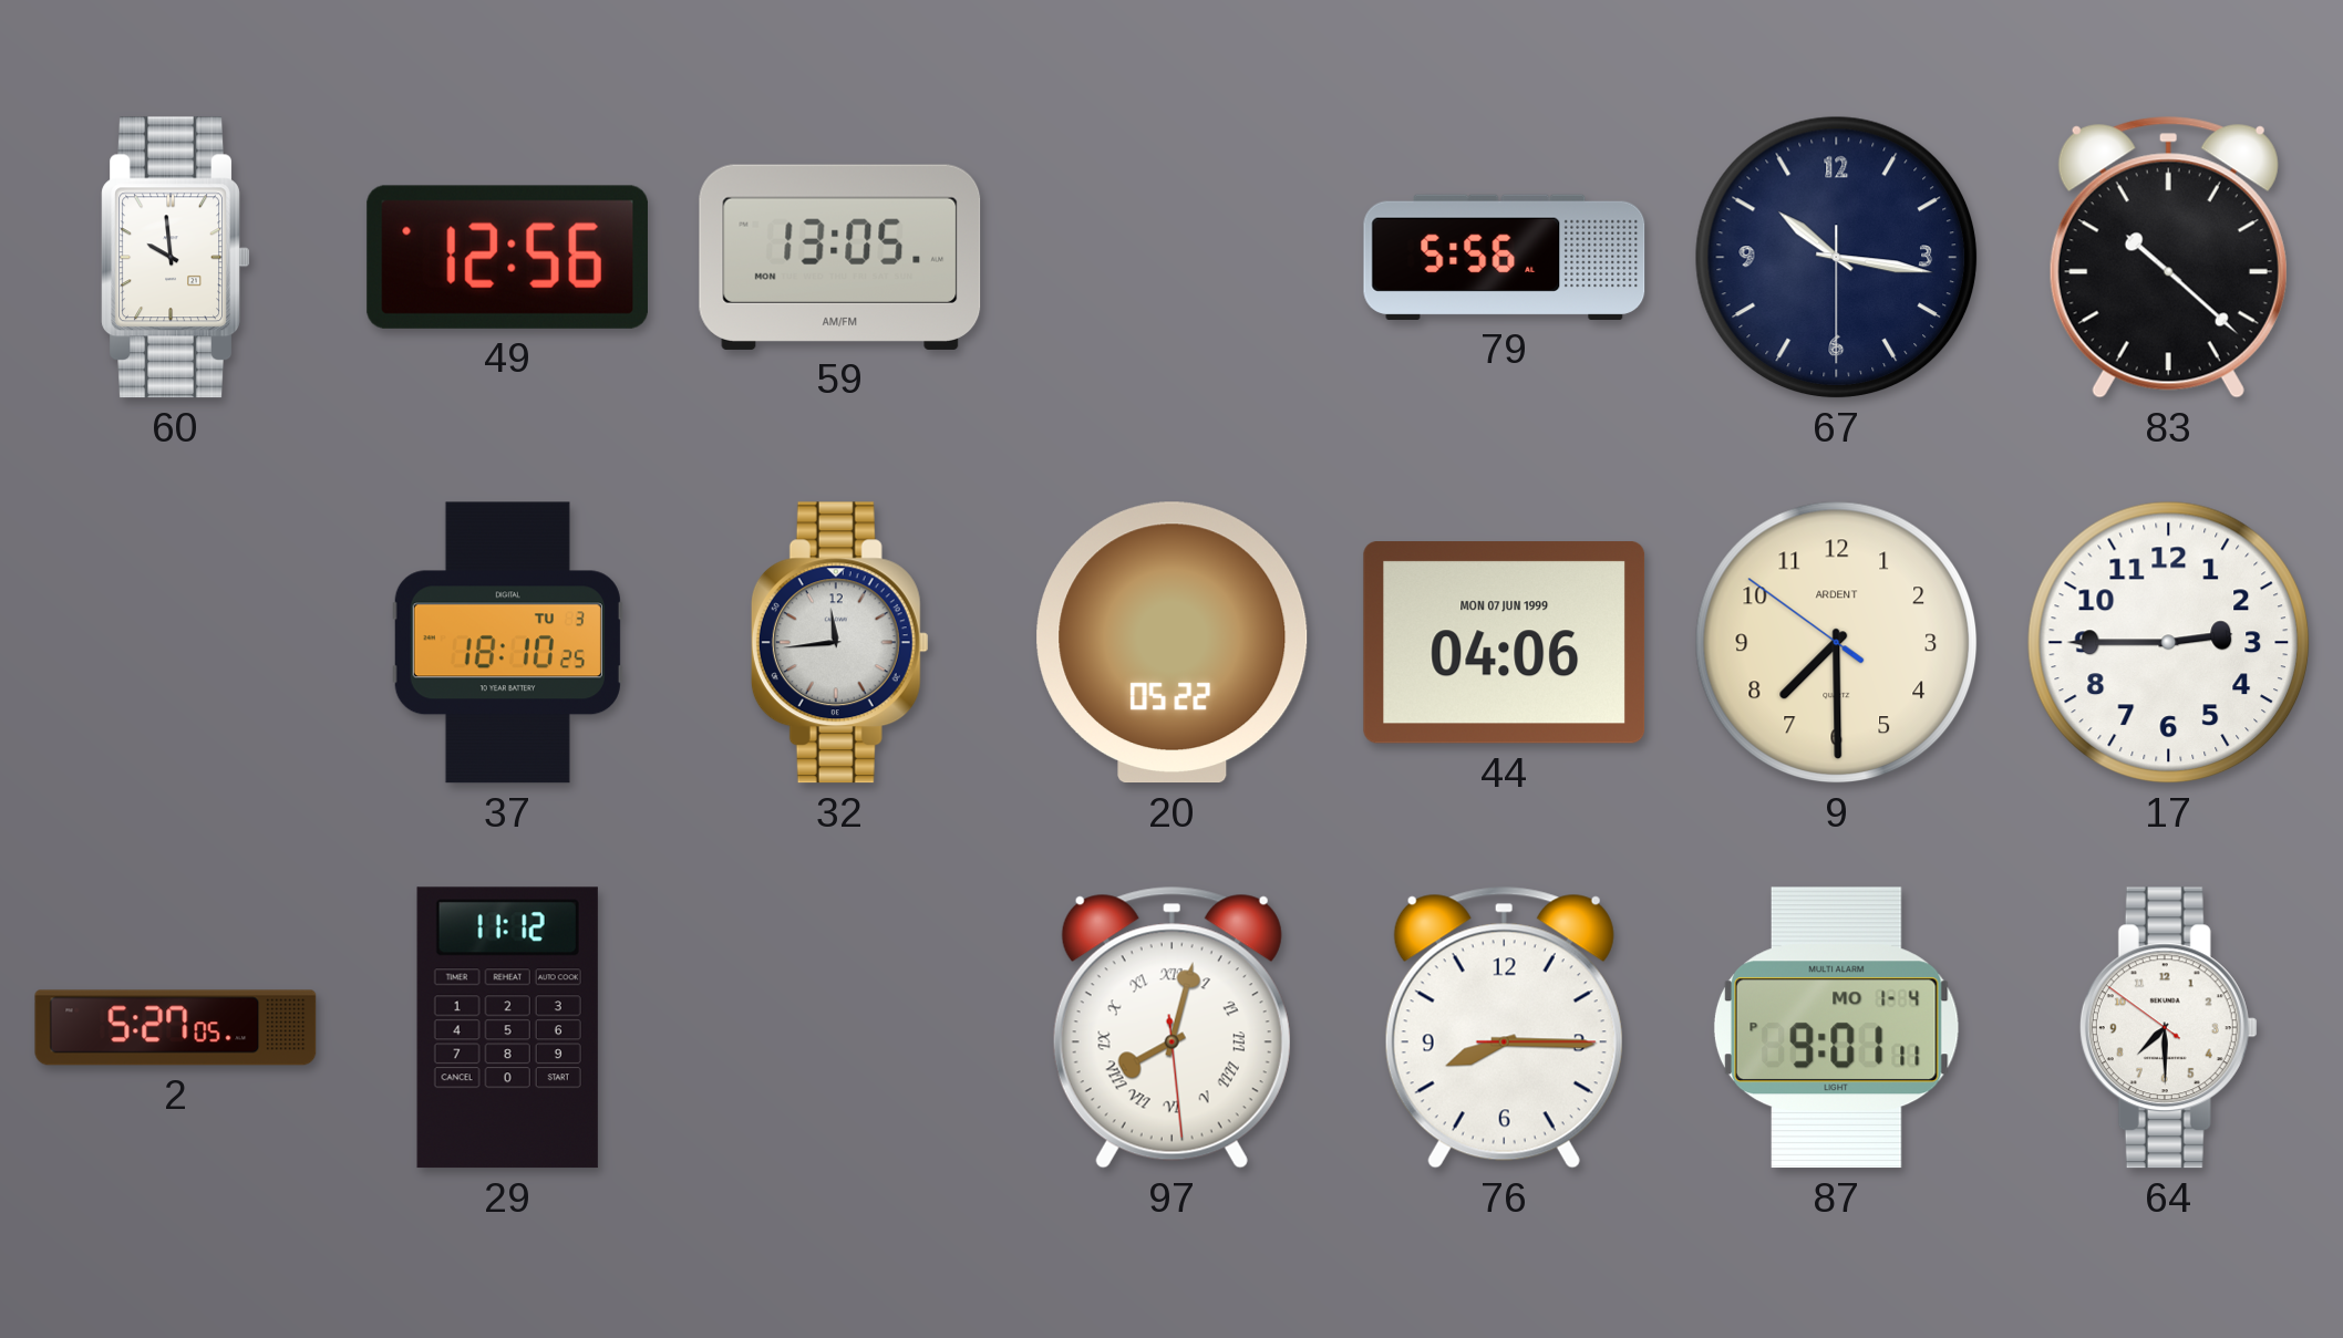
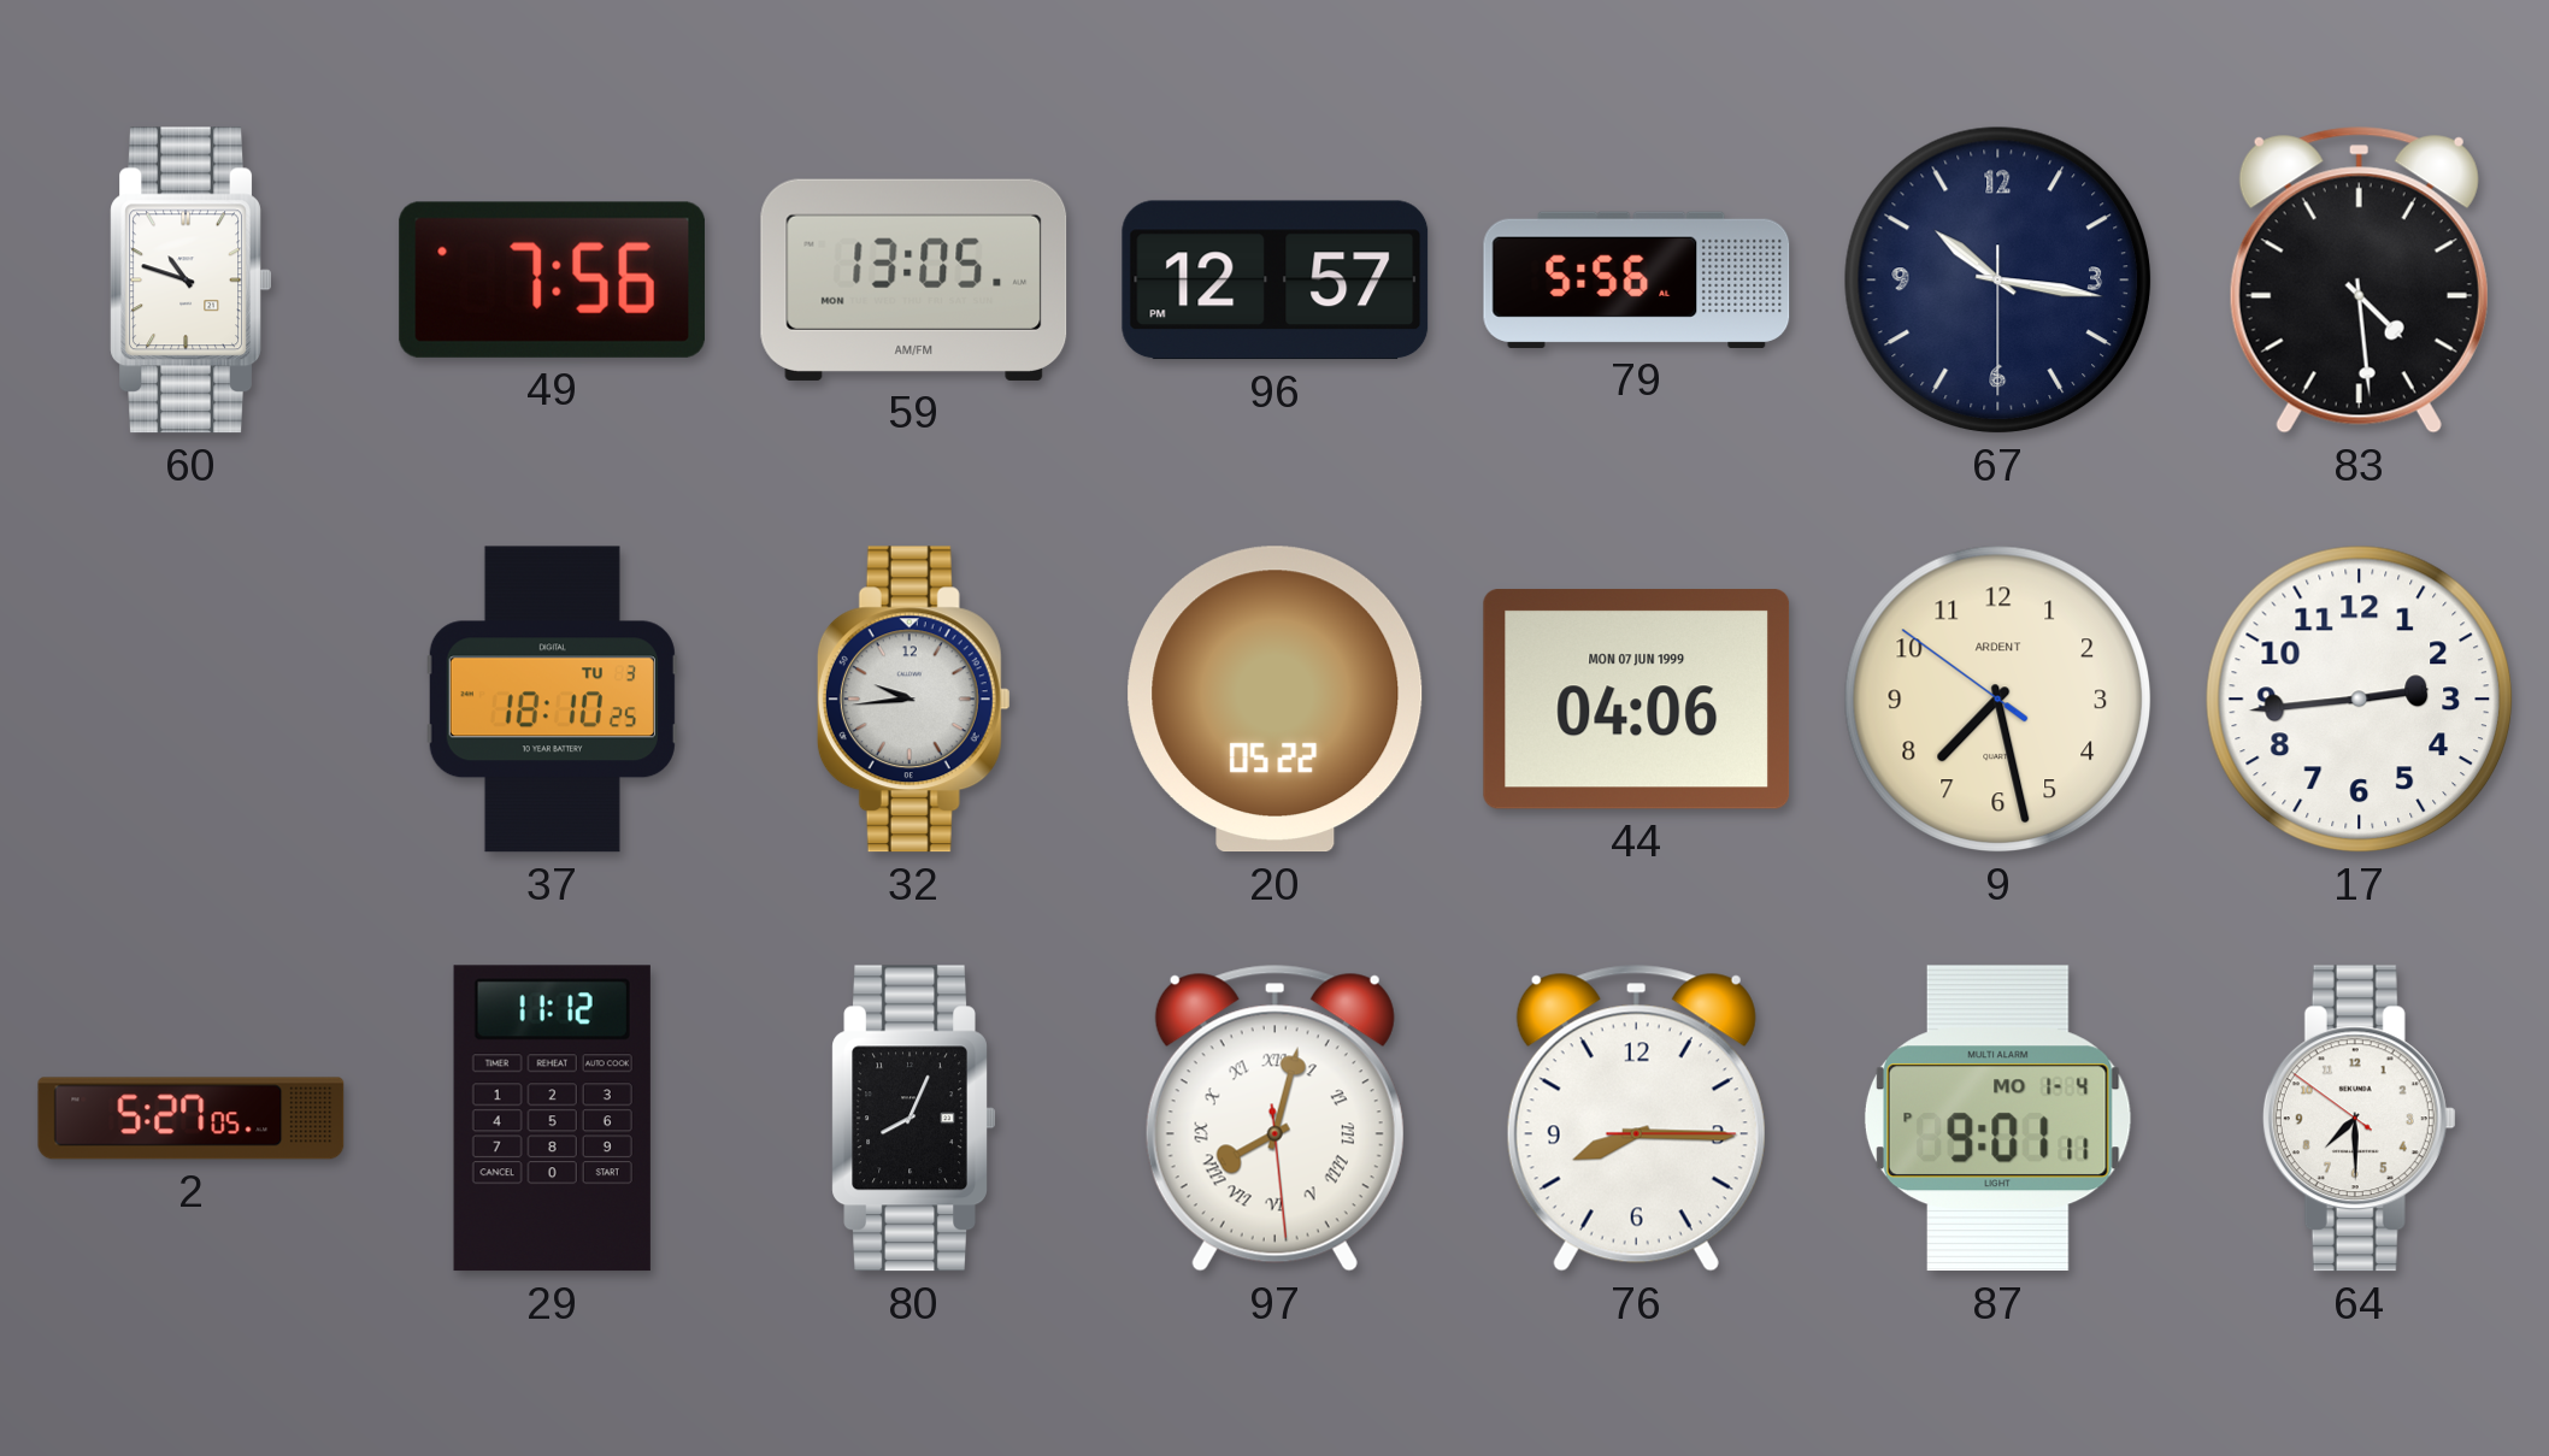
60: 9:59 -> 10:48 (190, 281)
49: 12:56 -> 7:56 (552, 279)
96: none -> 12:57 (1276, 281)
83: 10:22 -> 4:29 (2359, 281)
32: 11:44 -> 9:44 (913, 700)
9: 7:29 -> 7:27 (1997, 698)
17: 2:45 -> 2:44 (2359, 698)
80: none -> 8:04 (913, 1119)
